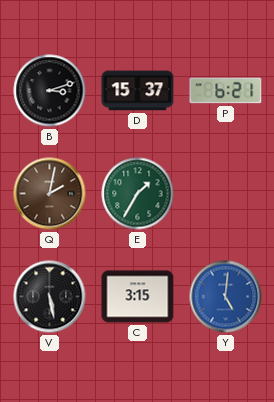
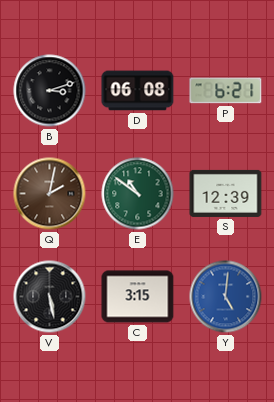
D: 15:37 -> 06:08 (138, 91)
E: 1:35 -> 10:51 (138, 194)
S: none -> 12:39 (226, 193)
